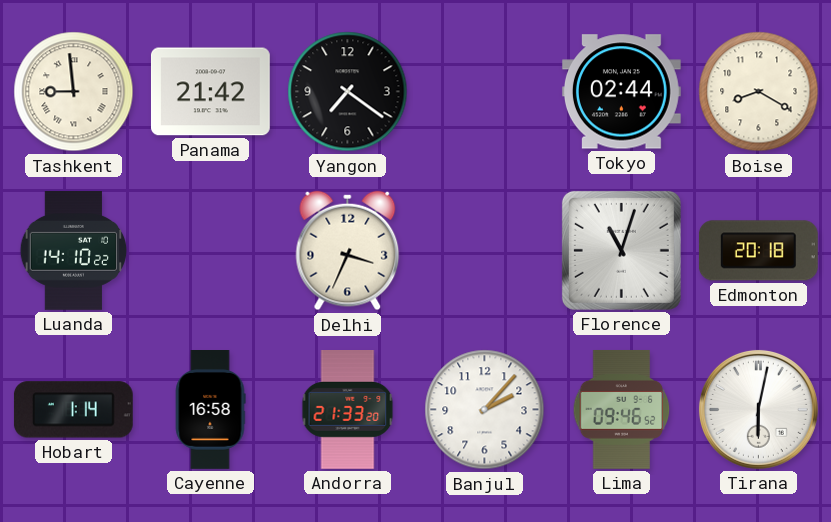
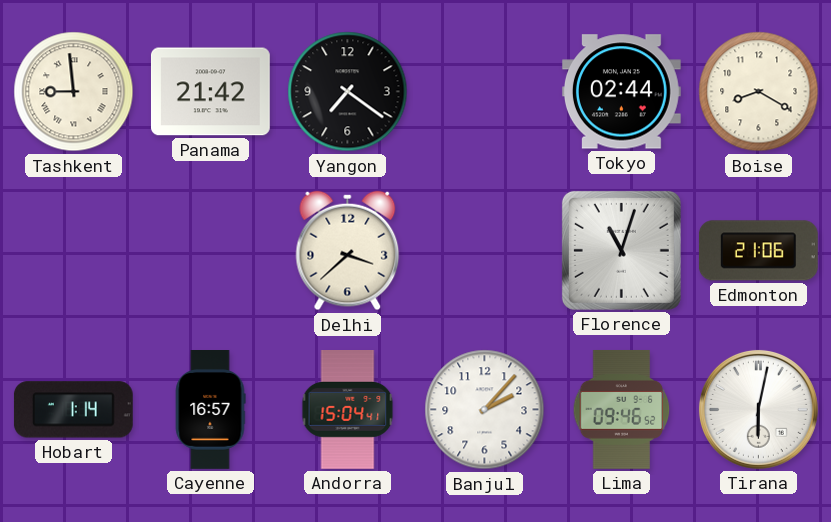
Luanda: 14:10 -> none (74, 251)
Delhi: 3:34 -> 3:38 (348, 251)
Edmonton: 20:18 -> 21:06 (758, 251)
Cayenne: 16:58 -> 16:57 (210, 410)
Andorra: 21:33 -> 15:04 (348, 410)
